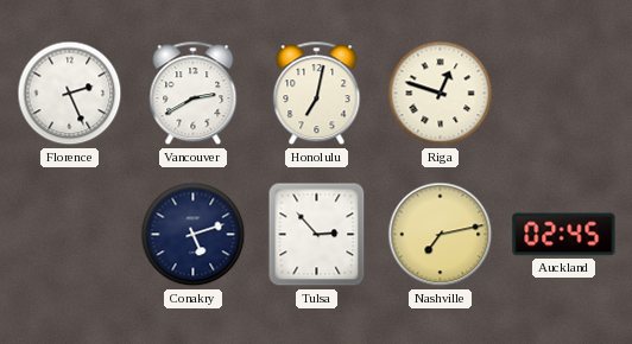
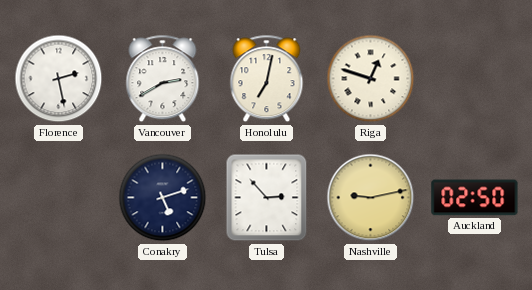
Florence: 2:26 -> 2:28 (59, 79)
Nashville: 7:13 -> 9:13 (371, 198)
Auckland: 02:45 -> 02:50 (475, 198)
